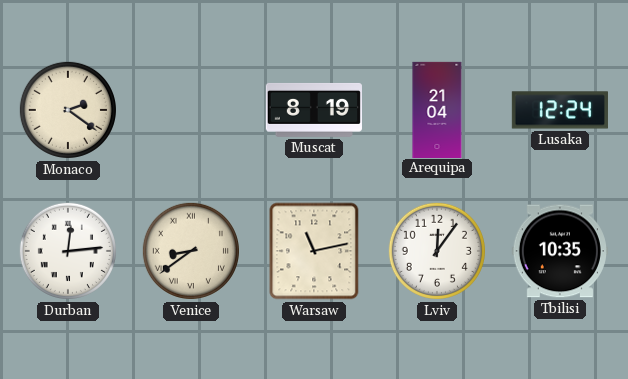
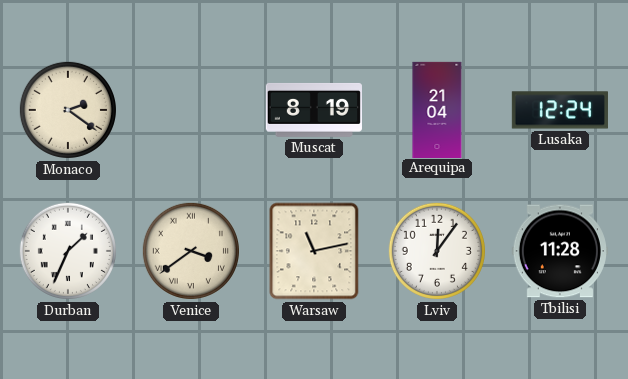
Durban: 12:14 -> 1:34 (68, 251)
Venice: 8:39 -> 3:39 (191, 251)
Tbilisi: 10:35 -> 11:28 (560, 251)
